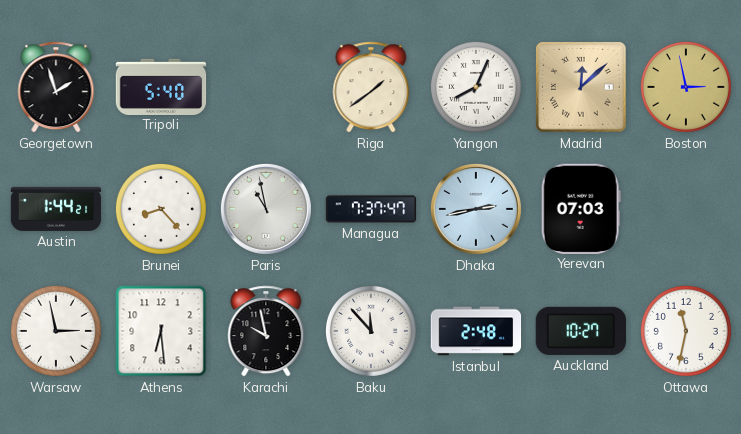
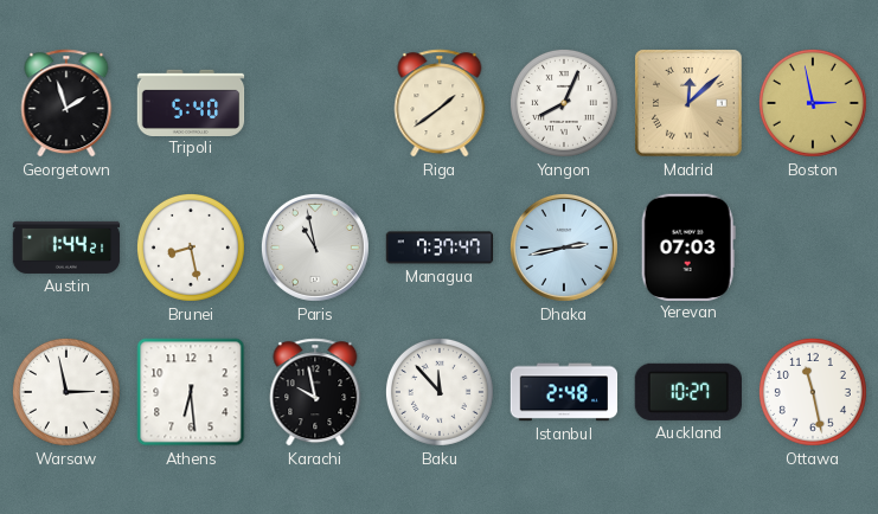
Brunei: 8:23 -> 8:28 (191, 248)
Ottawa: 11:32 -> 11:28 (813, 392)
